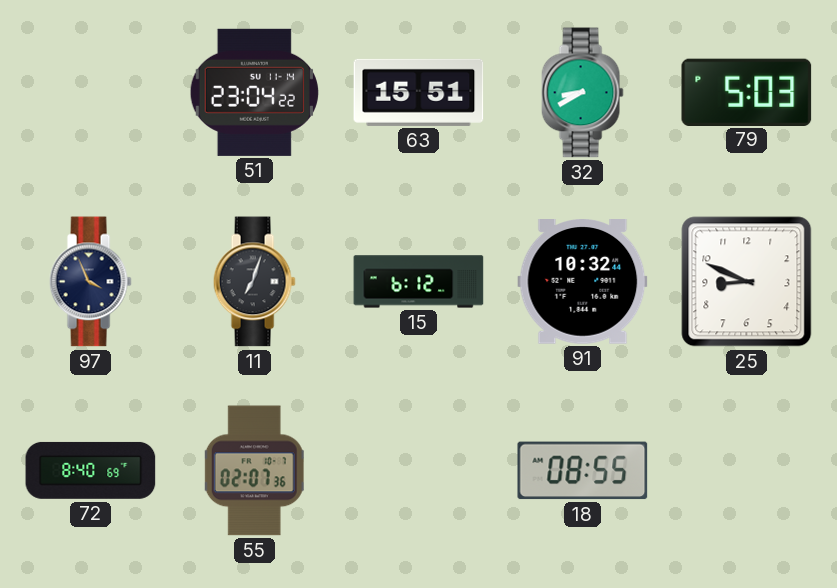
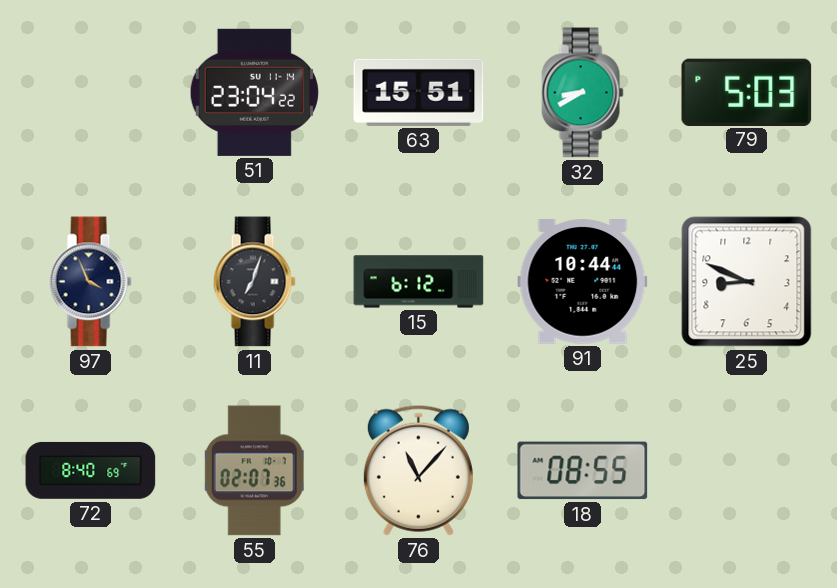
91: 10:32 -> 10:44 (583, 282)
76: none -> 11:07 (418, 470)
